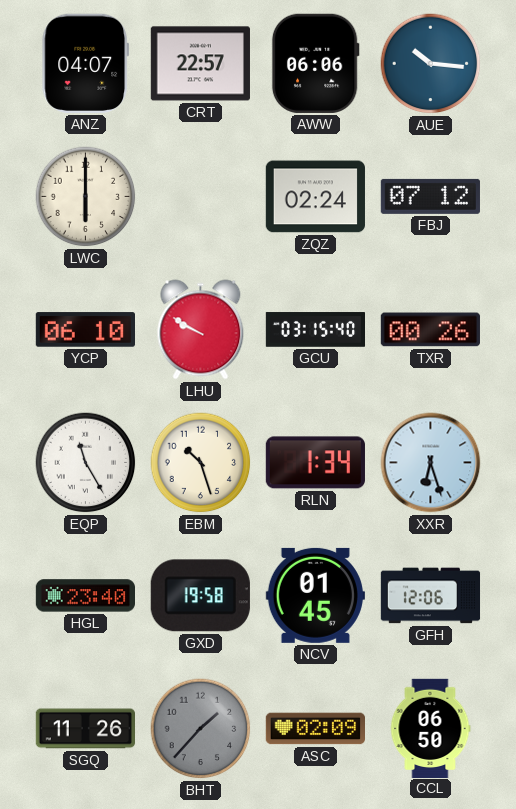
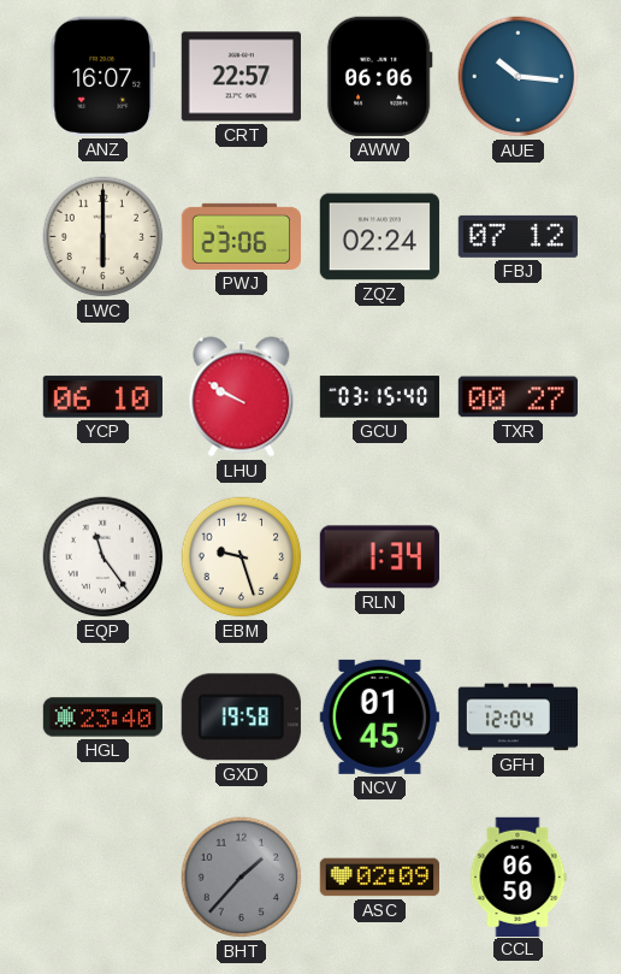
ANZ: 04:07 -> 16:07 (102, 76)
PWJ: none -> 23:06 (241, 236)
TXR: 00:26 -> 00:27 (517, 397)
EQP: 11:25 -> 11:24 (103, 557)
EBM: 10:27 -> 9:27 (242, 557)
XXR: 6:27 -> none (431, 463)
GFH: 12:06 -> 12:04 (519, 718)
SGQ: 11:26 -> none (85, 729)
